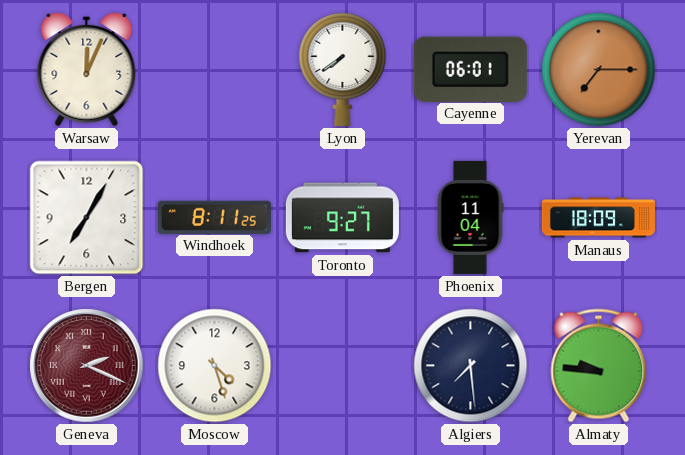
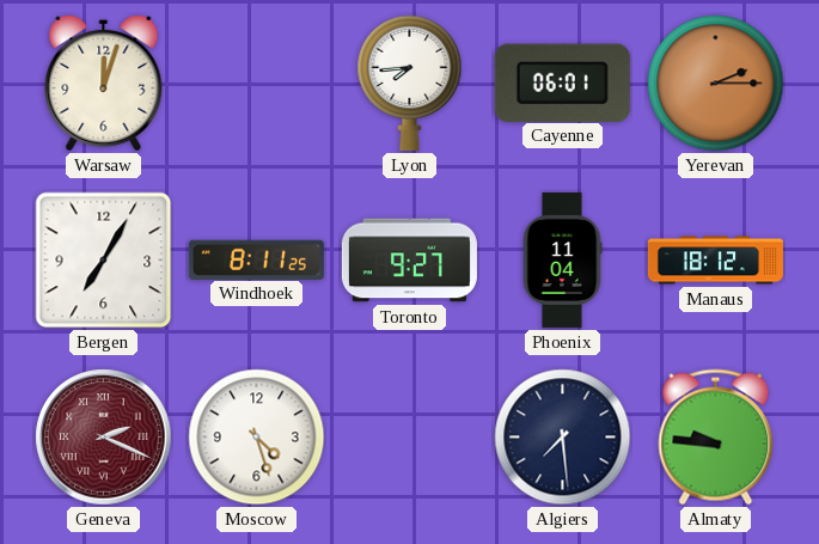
Warsaw: 12:04 -> 12:03 (104, 82)
Lyon: 7:39 -> 7:44 (410, 82)
Yerevan: 7:15 -> 2:15 (716, 84)
Manaus: 18:09 -> 18:12 (715, 261)
